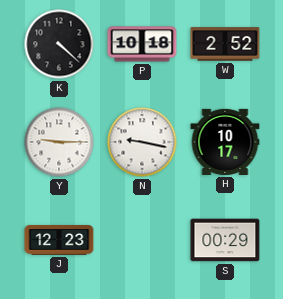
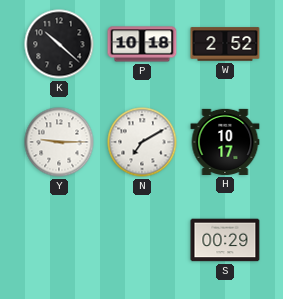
K: 4:22 -> 10:22 (59, 44)
N: 9:17 -> 7:10 (142, 142)
J: 12:23 -> none (59, 240)
